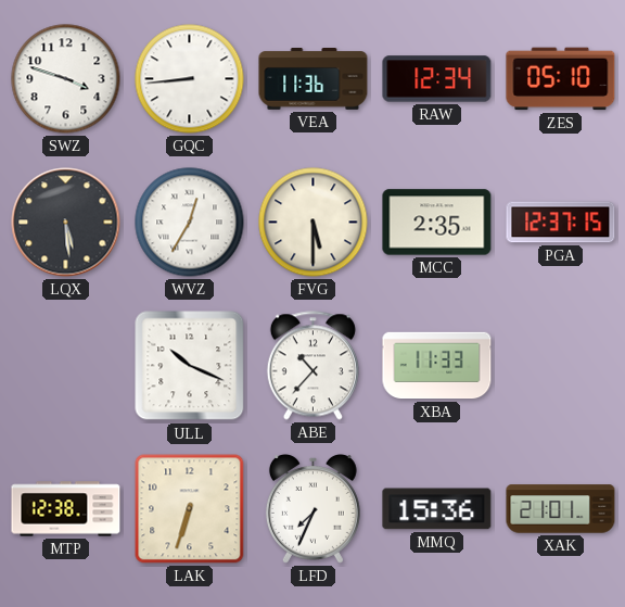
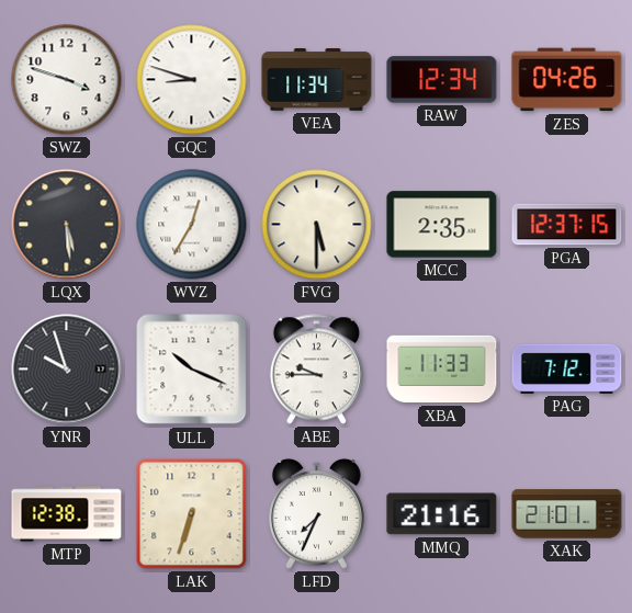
GQC: 8:44 -> 8:48 (192, 80)
VEA: 11:36 -> 11:34 (317, 80)
ZES: 05:10 -> 04:26 (567, 80)
YNR: none -> 9:57 (67, 370)
ABE: 10:37 -> 9:45 (316, 370)
PAG: none -> 7:12 (567, 368)
MMQ: 15:36 -> 21:16 (442, 514)
